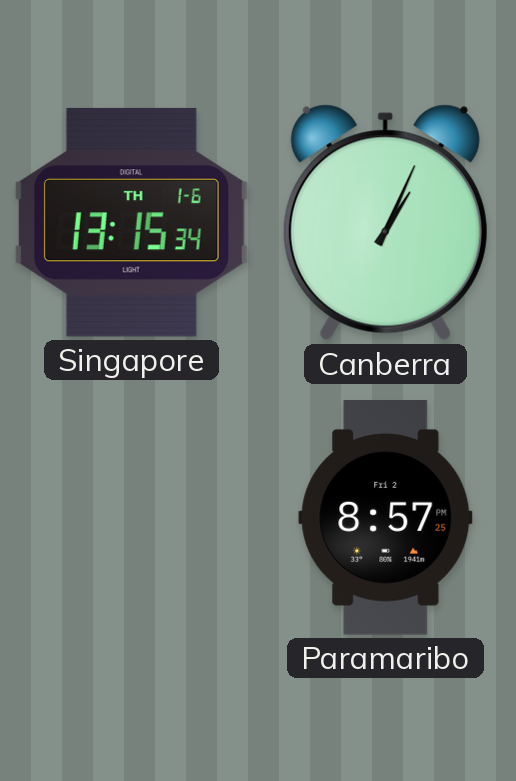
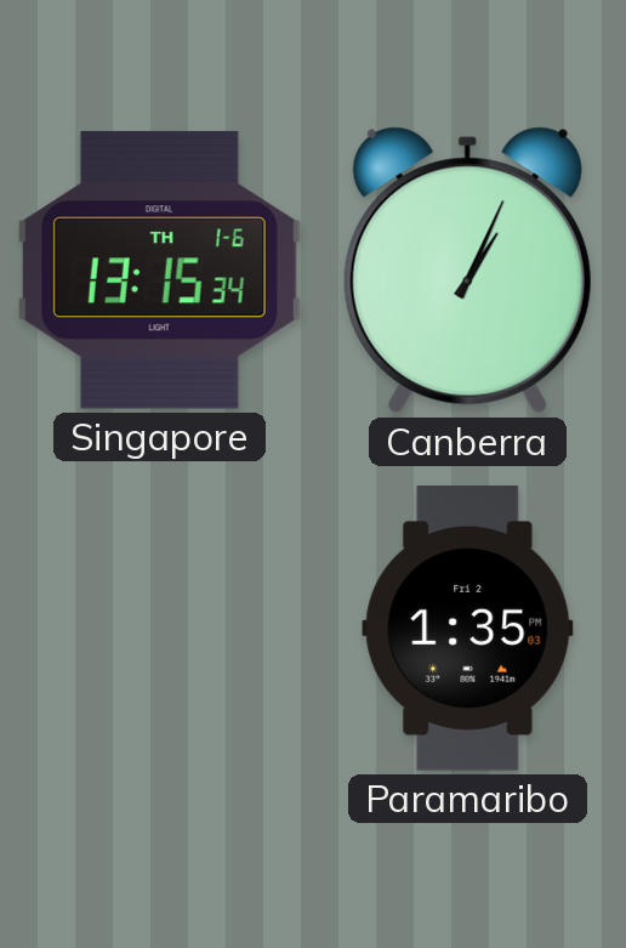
Paramaribo: 8:57 -> 1:35 (468, 629)
